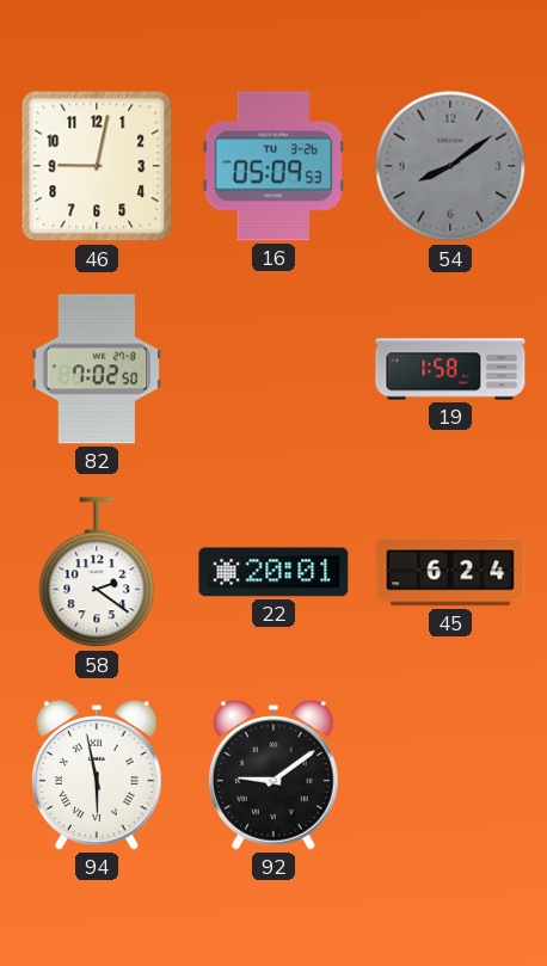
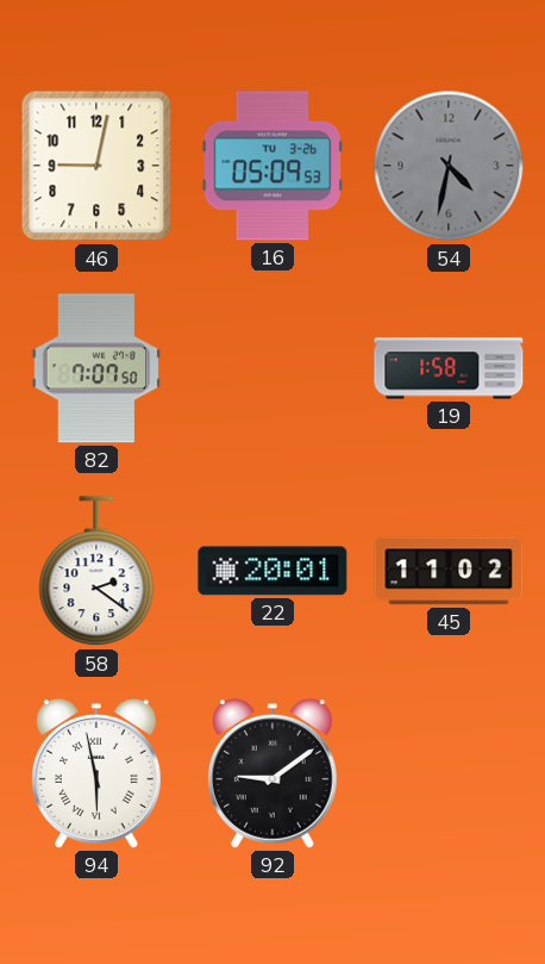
54: 8:09 -> 4:32 (449, 166)
82: 7:02 -> 7:07 (96, 368)
45: 6:24 -> 11:02 (449, 571)
